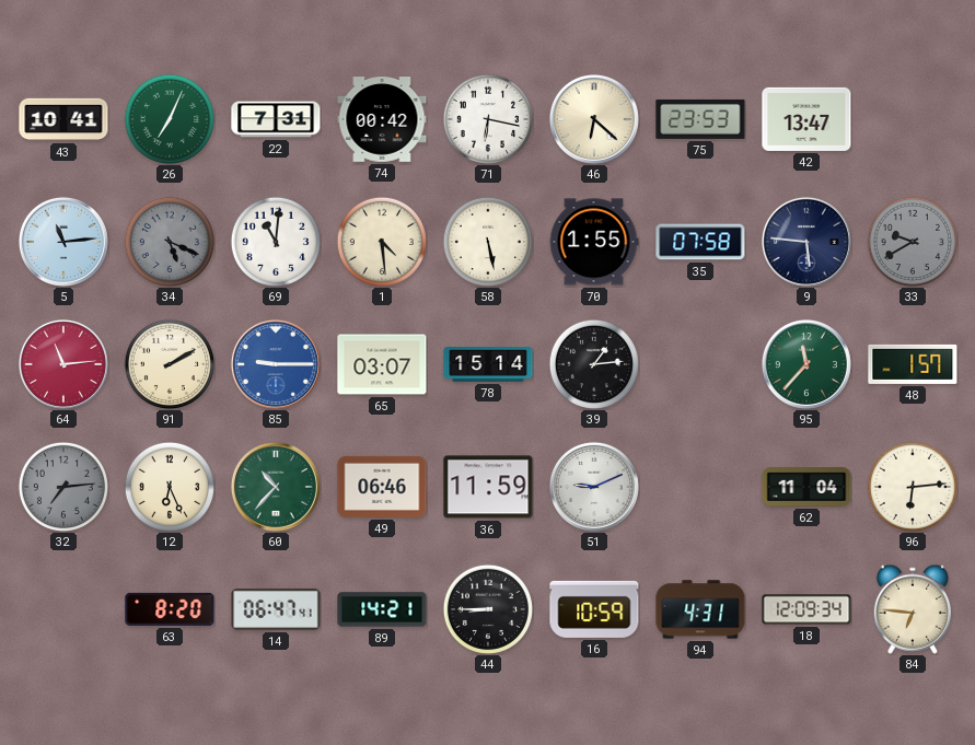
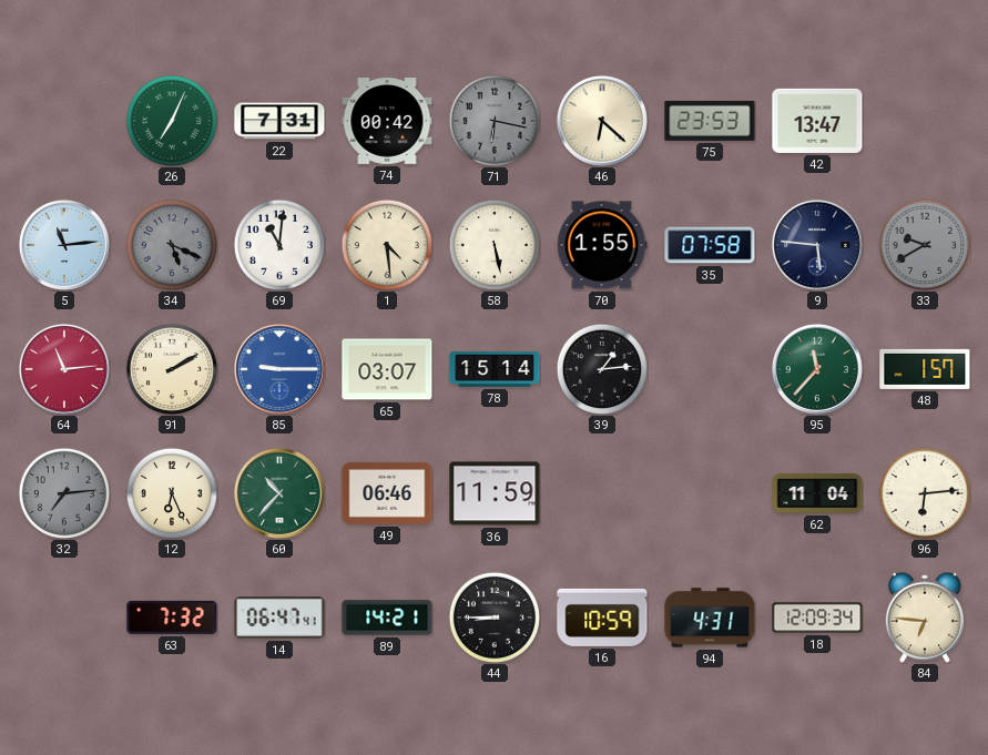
43: 10:41 -> none (63, 119)
71 dial: white -> grey (493, 120)
51: 9:11 -> none (594, 487)
63: 8:20 -> 7:32 (172, 618)
